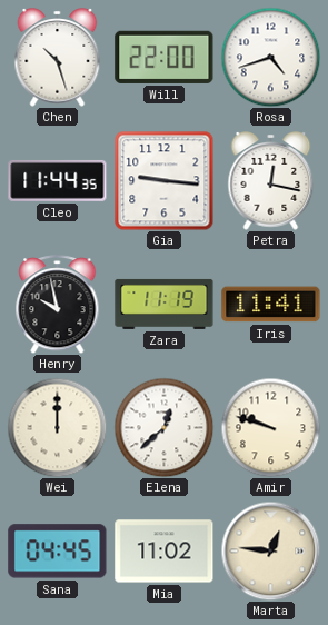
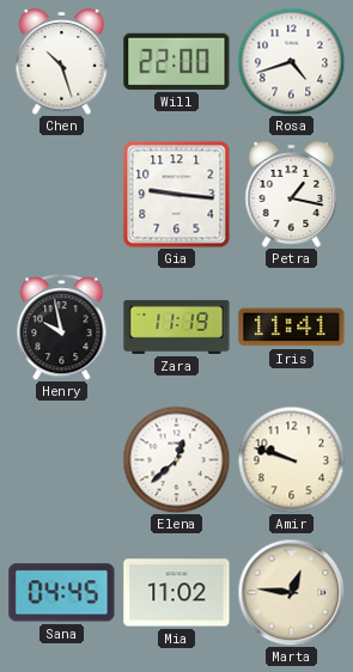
Cleo: 11:44 -> none (58, 180)
Petra: 12:17 -> 1:17 (292, 195)
Wei: 12:00 -> none (57, 427)
